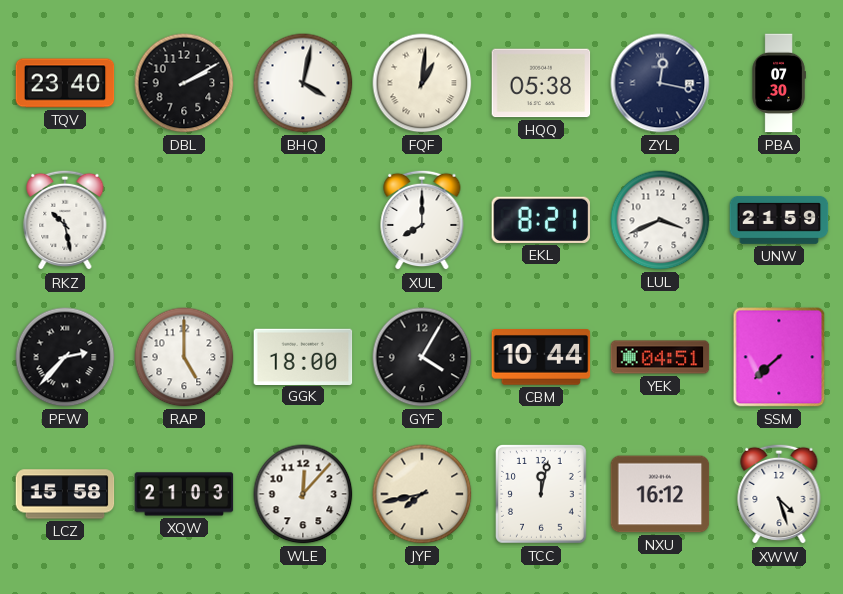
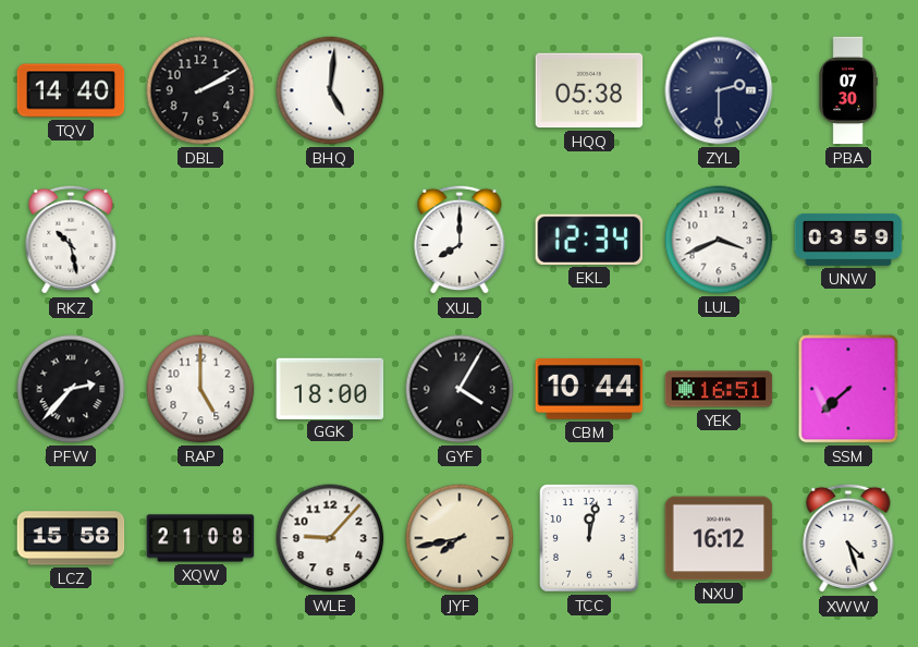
TQV: 23:40 -> 14:40 (71, 90)
BHQ: 4:02 -> 5:01 (330, 90)
FQF: 1:01 -> none (422, 83)
ZYL: 12:17 -> 2:30 (719, 90)
EKL: 8:21 -> 12:34 (588, 240)
UNW: 21:59 -> 03:59 (848, 241)
YEK: 04:51 -> 16:51 (719, 389)
XQW: 21:03 -> 21:08 (200, 538)
WLE: 12:07 -> 9:07 (330, 538)
